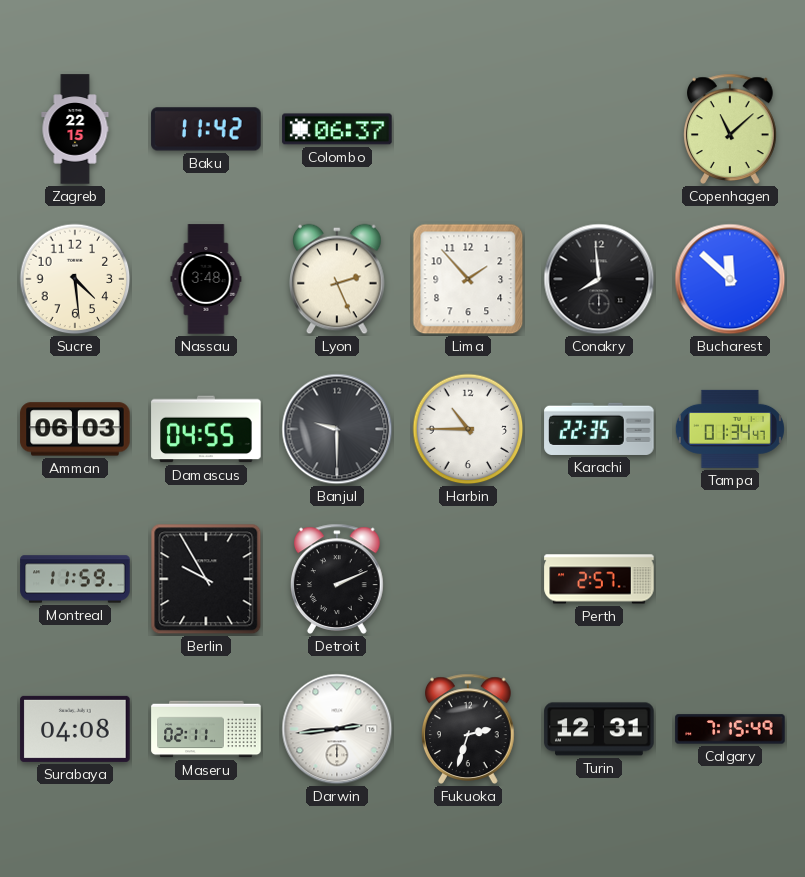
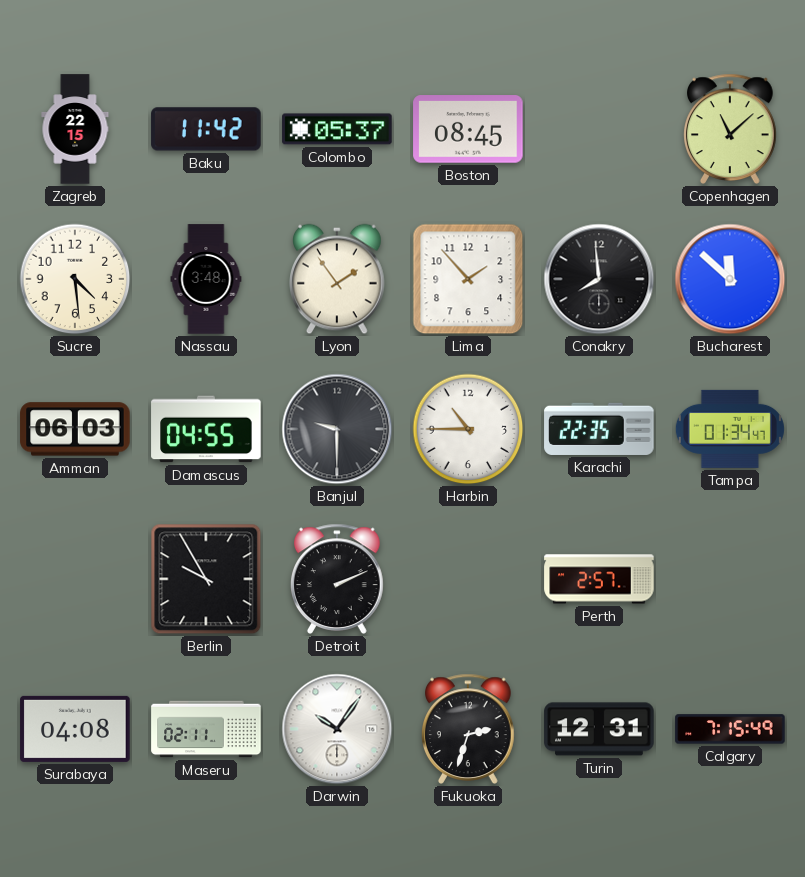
Colombo: 06:37 -> 05:37 (337, 129)
Boston: none -> 08:45 (468, 129)
Lyon: 2:26 -> 1:54 (337, 279)
Montreal: 11:59 -> none (75, 579)
Darwin: 2:44 -> 10:06 (337, 729)
